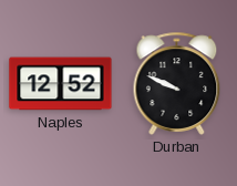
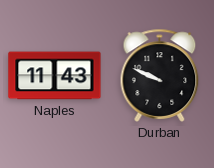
Naples: 12:52 -> 11:43 (55, 76)
